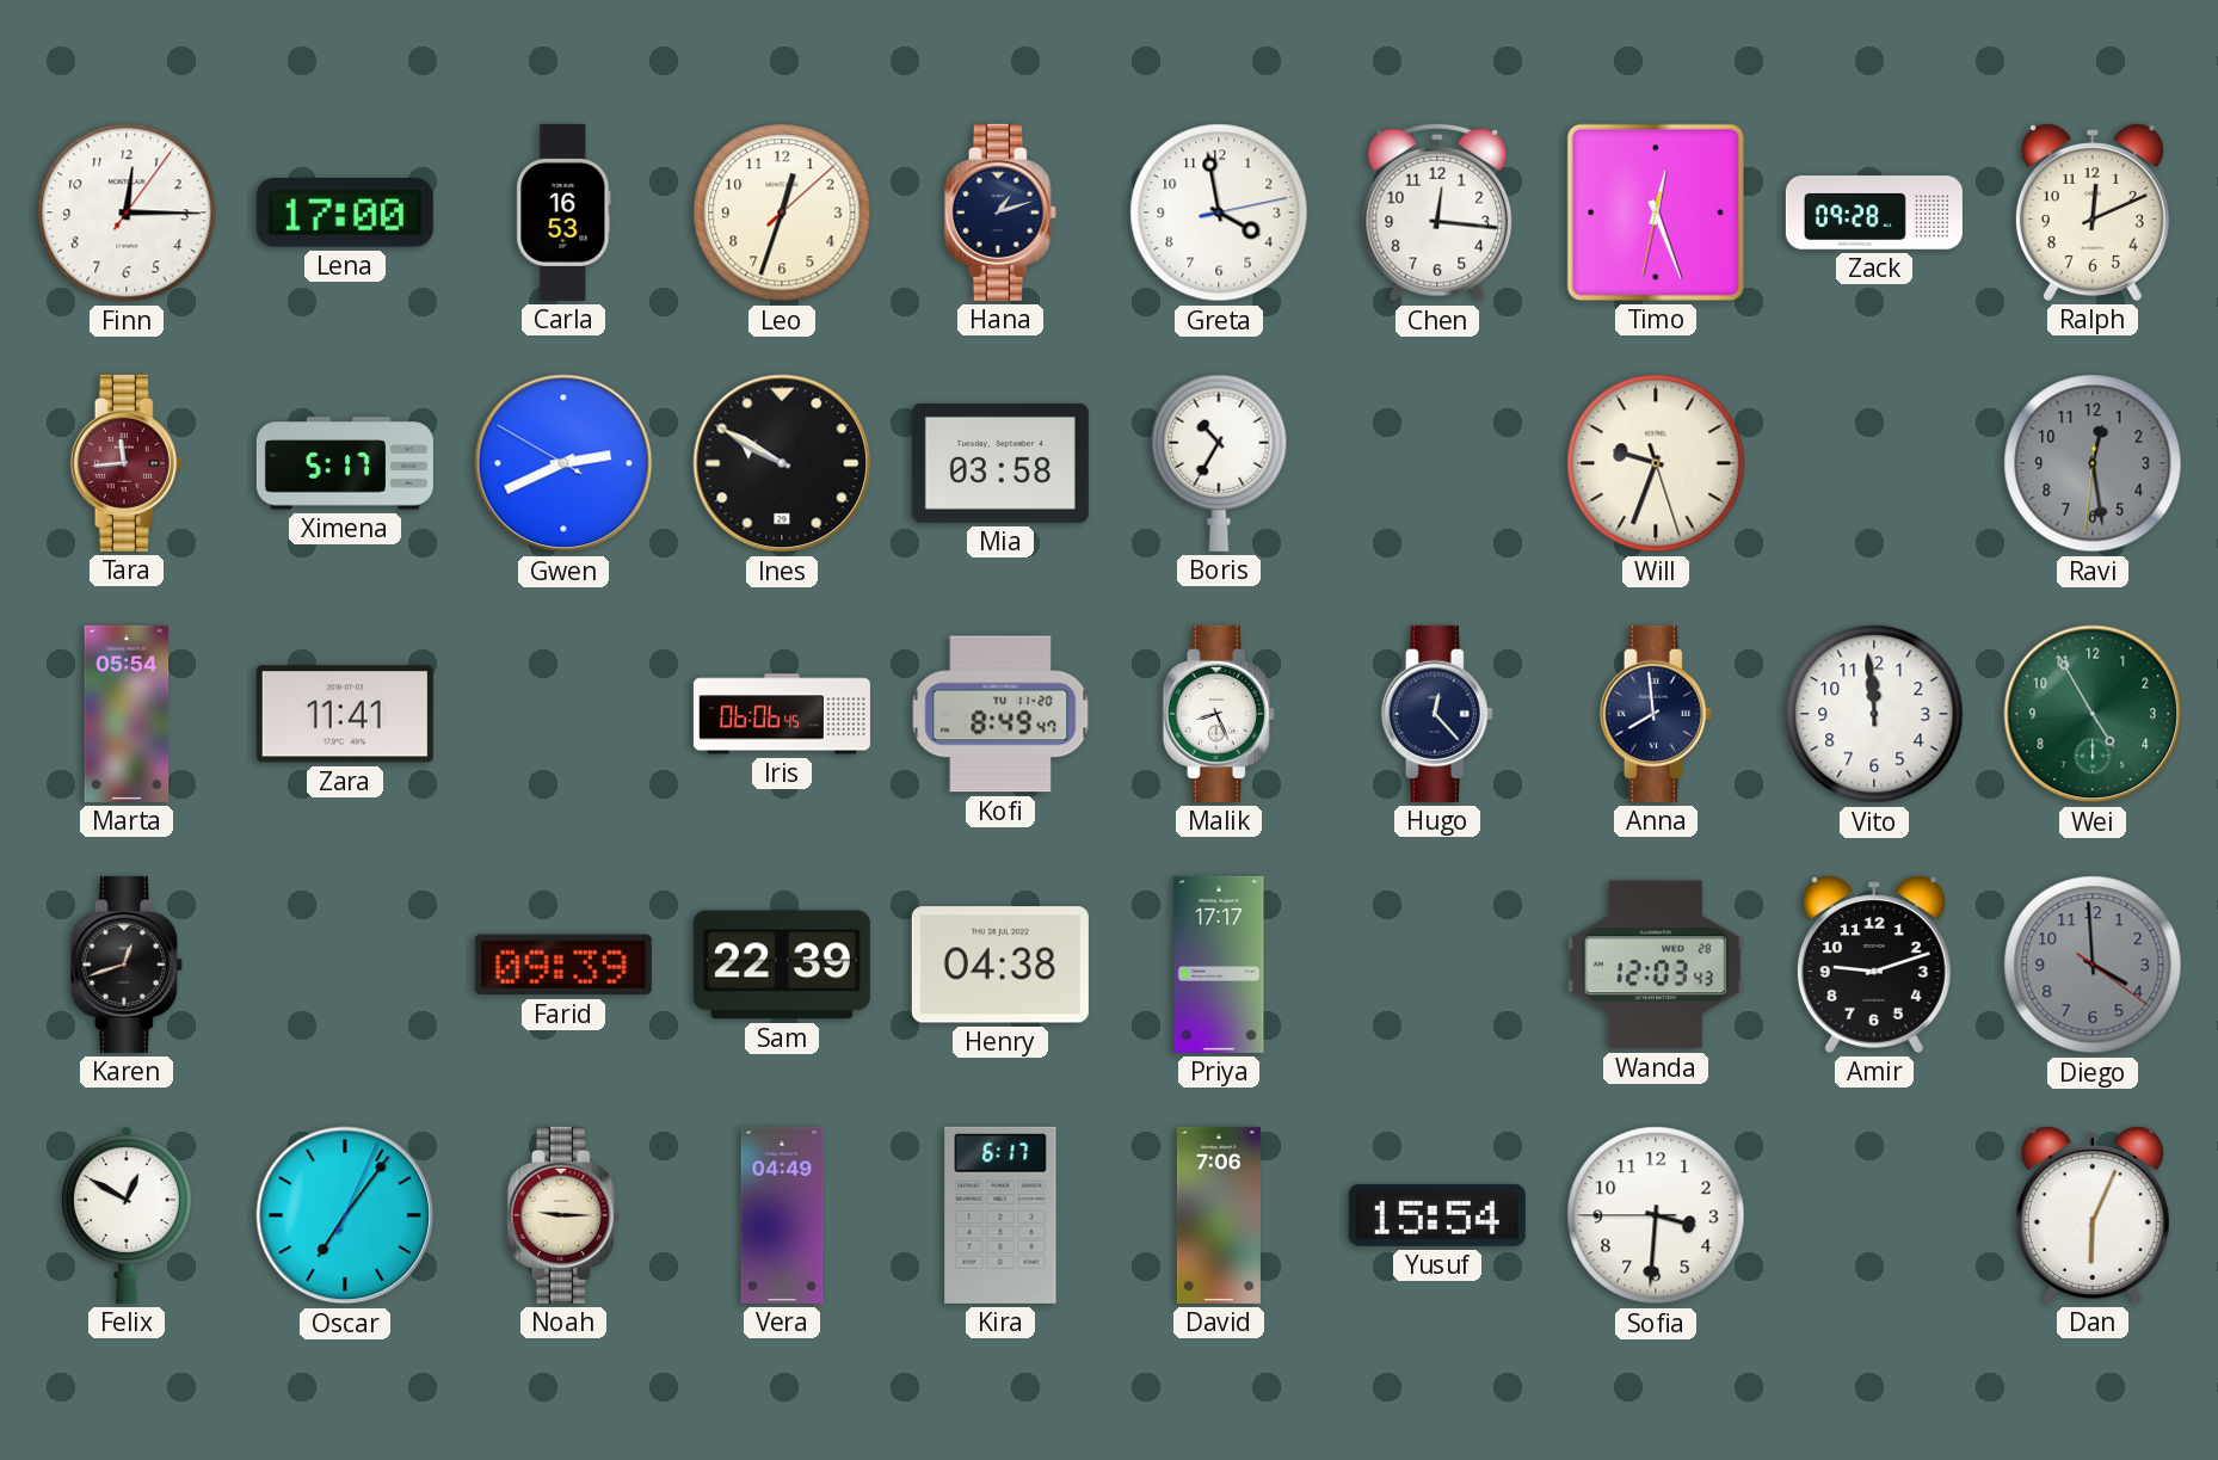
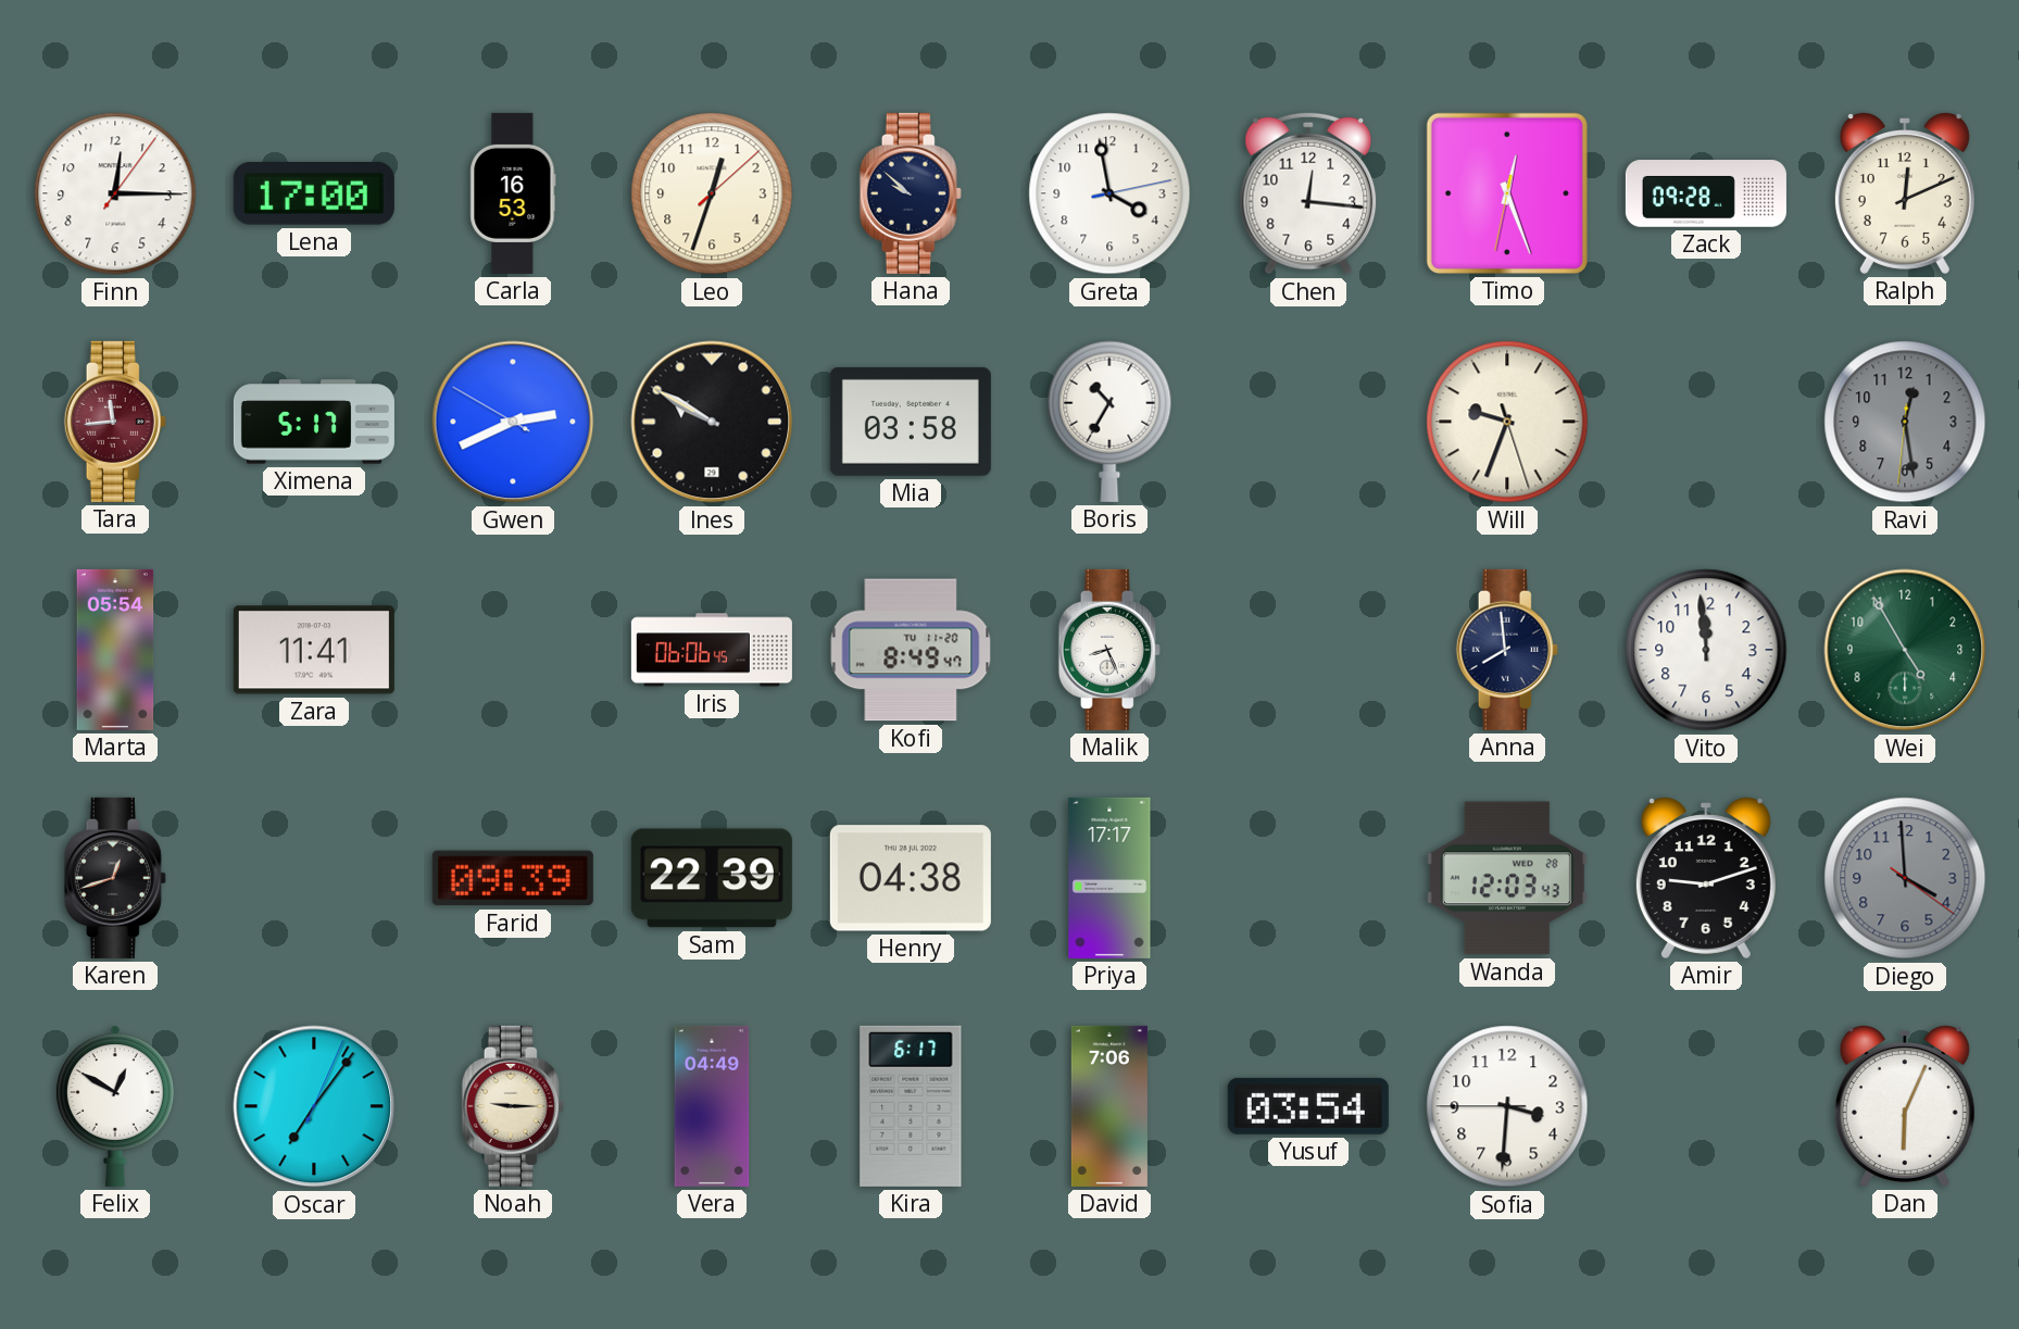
Hana: 1:12 -> 9:52 (911, 193)
Hugo: 12:23 -> none (1437, 714)
Yusuf: 15:54 -> 03:54 (1308, 1106)
